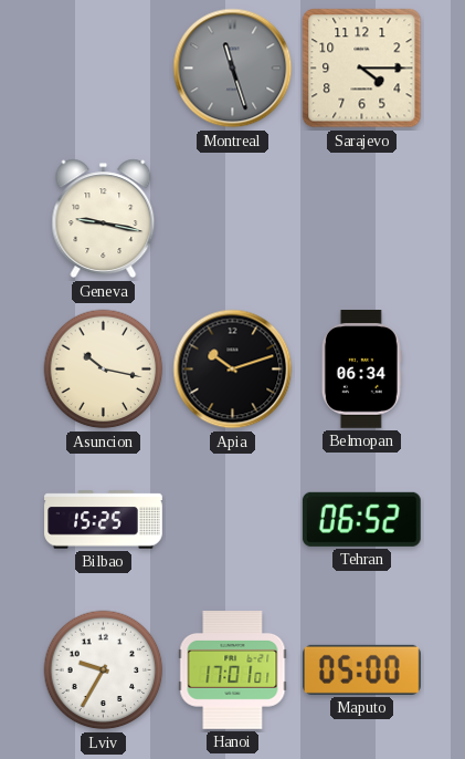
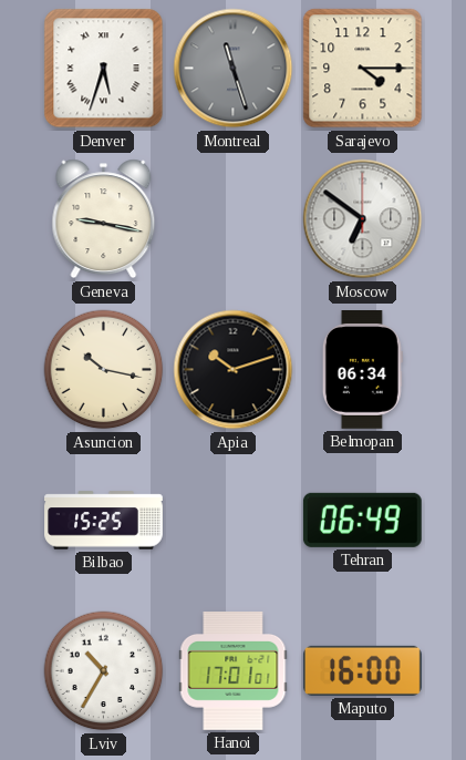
Denver: none -> 5:33 (104, 69)
Moscow: none -> 6:51 (363, 219)
Tehran: 06:52 -> 06:49 (362, 520)
Lviv: 9:35 -> 10:35 (104, 671)
Maputo: 05:00 -> 16:00 (363, 670)
